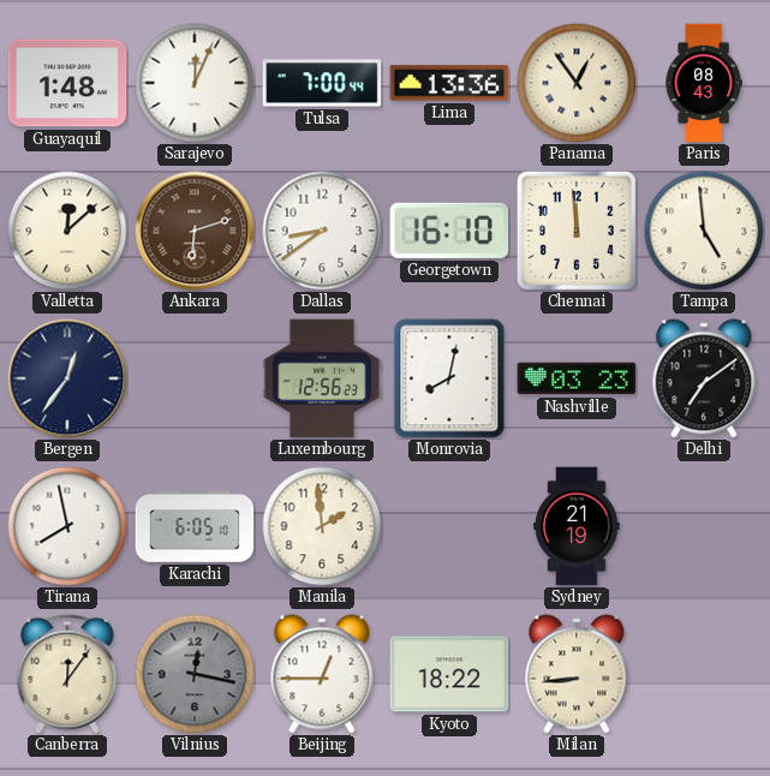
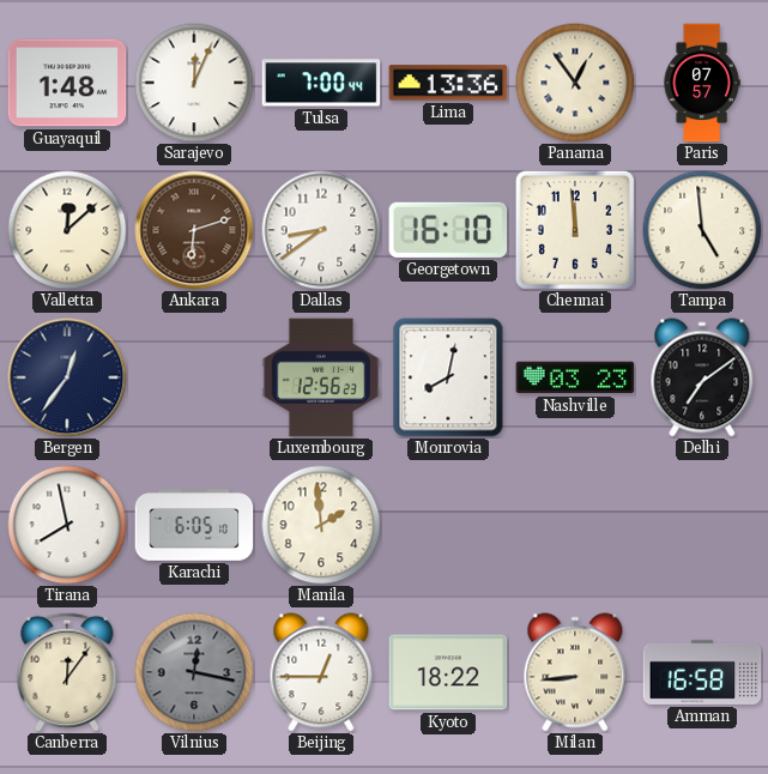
Paris: 08:43 -> 07:57 (702, 83)
Sydney: 21:19 -> none (577, 526)
Amman: none -> 16:58 (702, 672)
